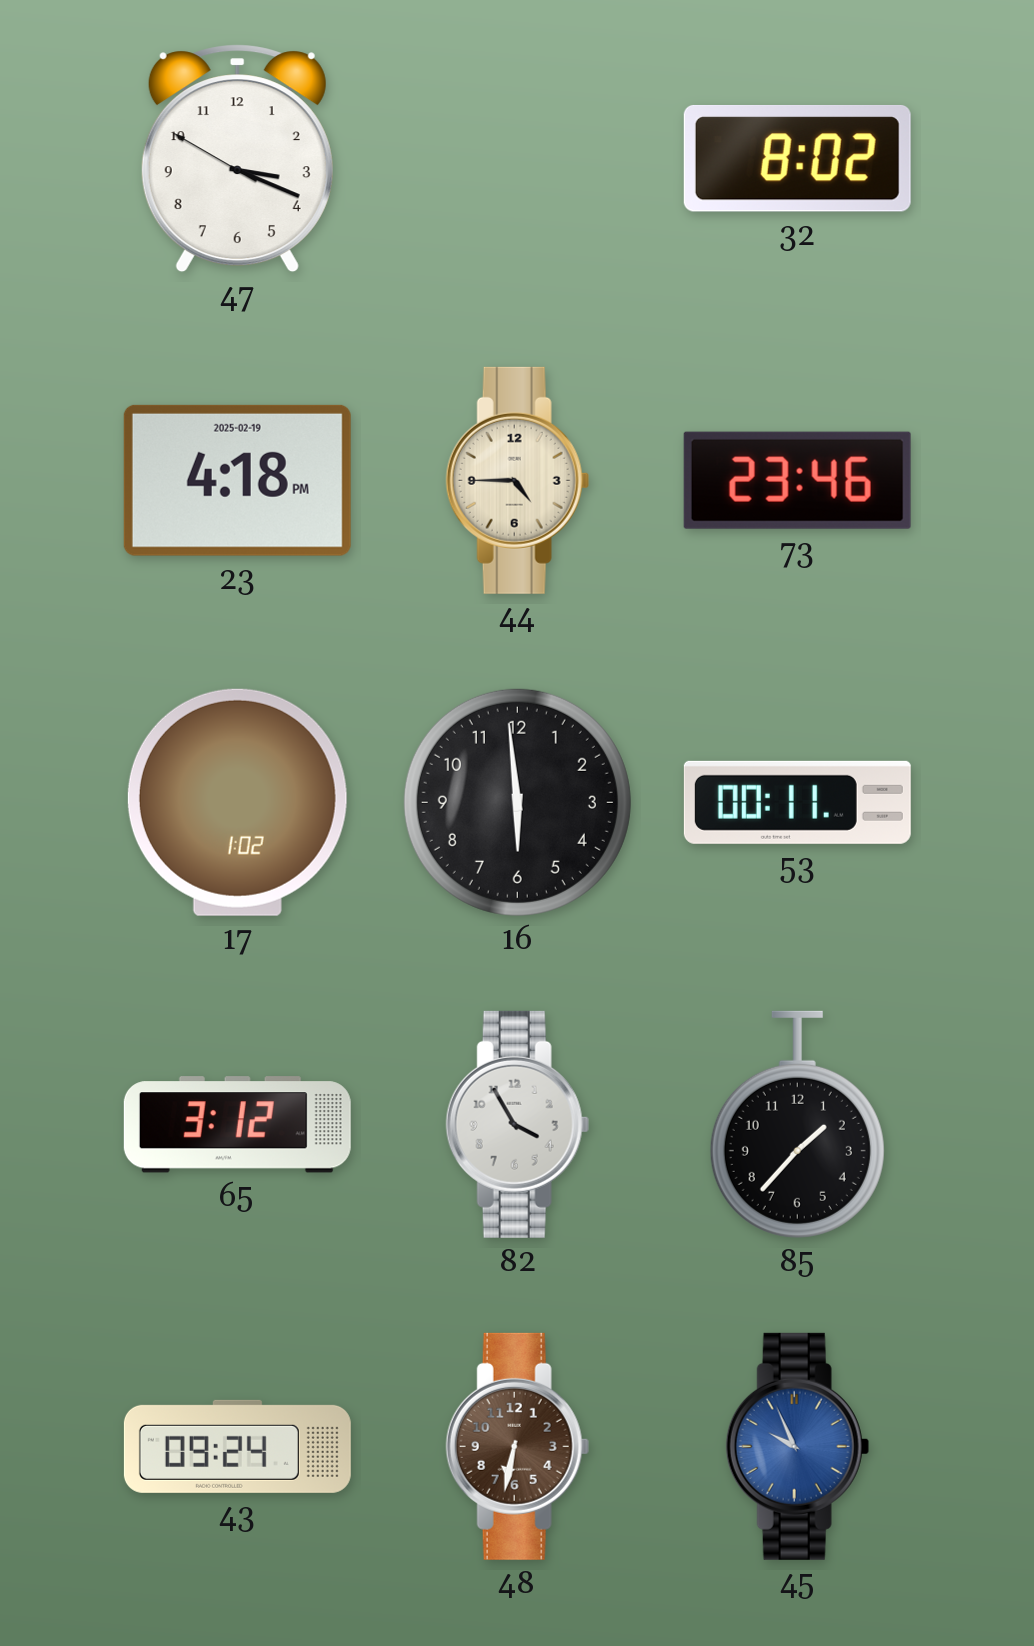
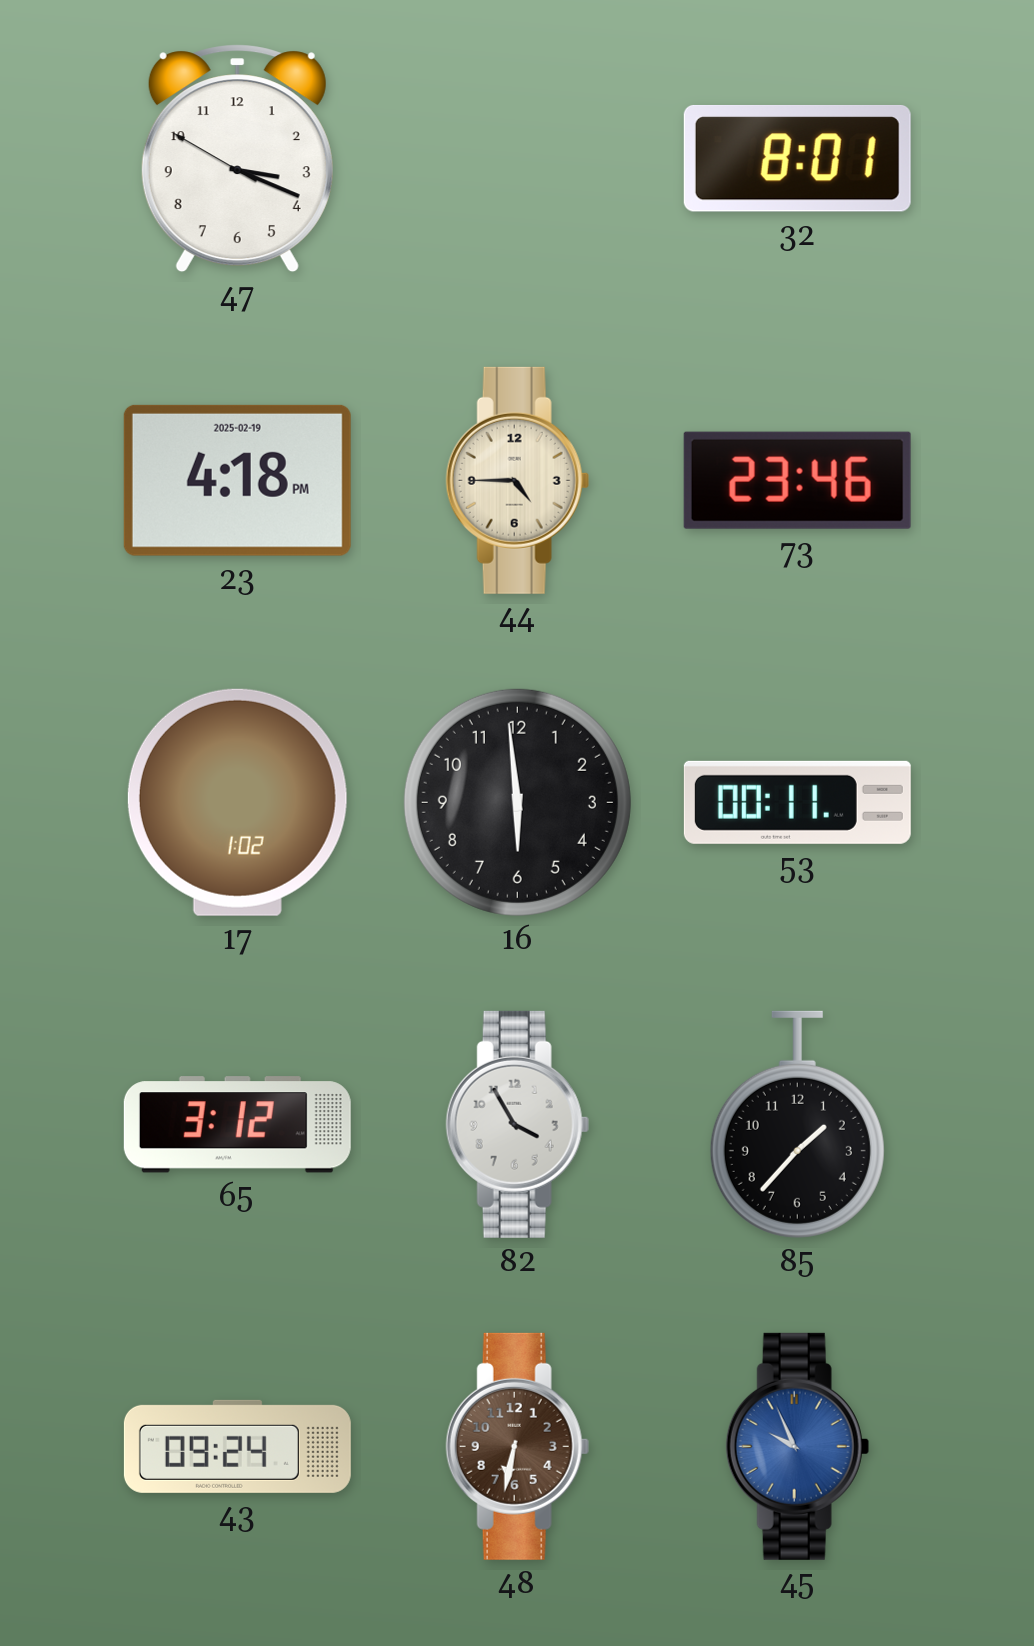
32: 8:02 -> 8:01 (797, 158)
